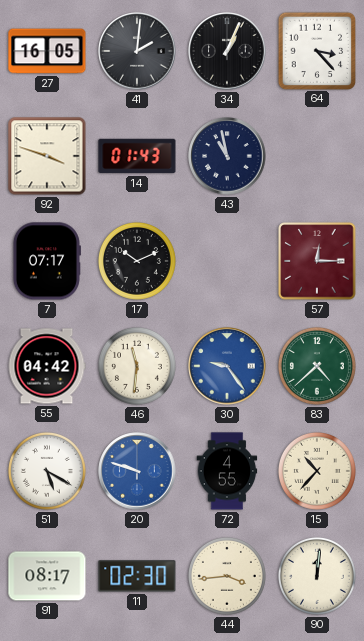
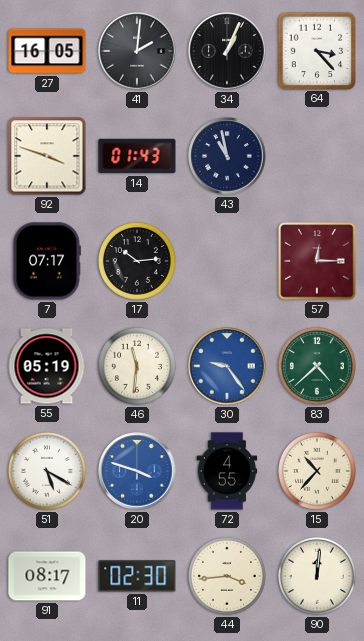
17: 10:11 -> 10:14 (137, 261)
55: 04:42 -> 05:19 (47, 366)
20: 9:48 -> 3:48 (137, 471)
